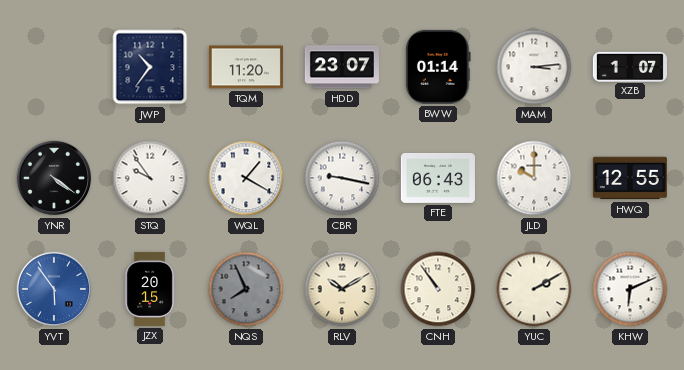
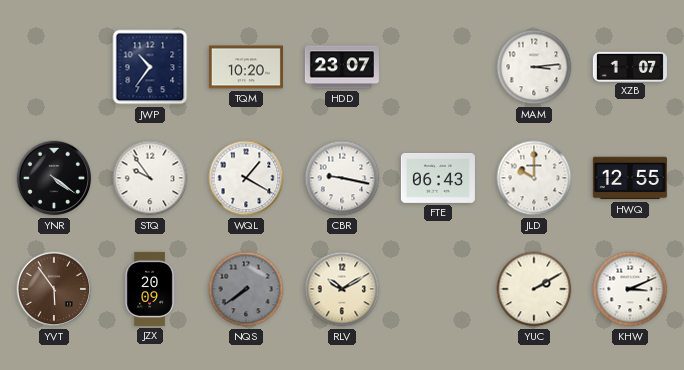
TQM: 11:20 -> 10:20 (246, 67)
BWW: 01:14 -> none (438, 67)
YVT dial: blue -> brown (54, 289)
JZX: 20:15 -> 20:09 (150, 289)
NQS: 7:56 -> 7:39 (246, 289)
CNH: 10:54 -> none (438, 289)
KHW: 6:11 -> 3:11 (630, 289)
